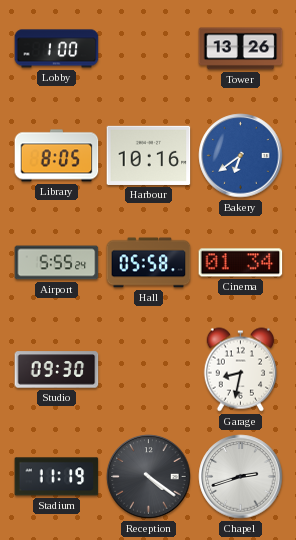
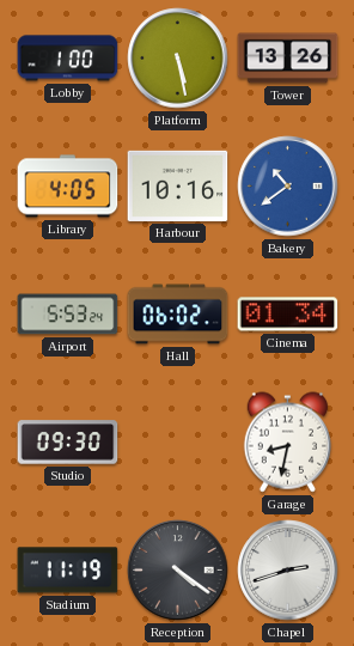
Platform: none -> 5:28 (178, 59)
Library: 8:05 -> 4:05 (68, 187)
Bakery: 6:39 -> 10:39 (288, 187)
Airport: 5:55 -> 5:53 (68, 315)
Hall: 05:58 -> 06:02 (178, 315)
